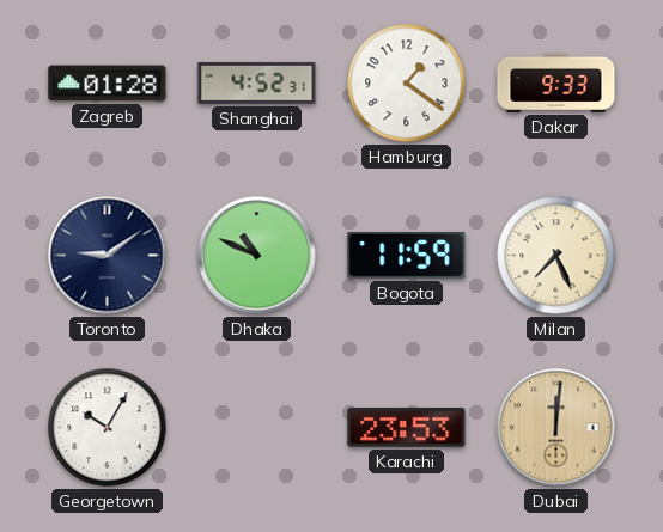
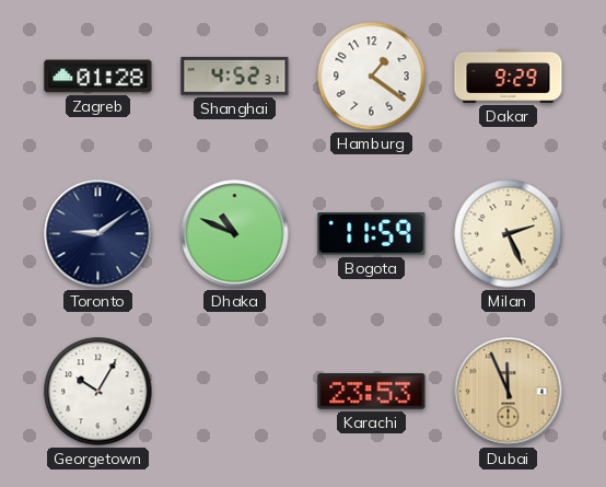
Dakar: 9:33 -> 9:29 (509, 76)
Milan: 7:26 -> 2:26 (509, 234)
Dubai: 12:01 -> 11:56 (509, 392)
